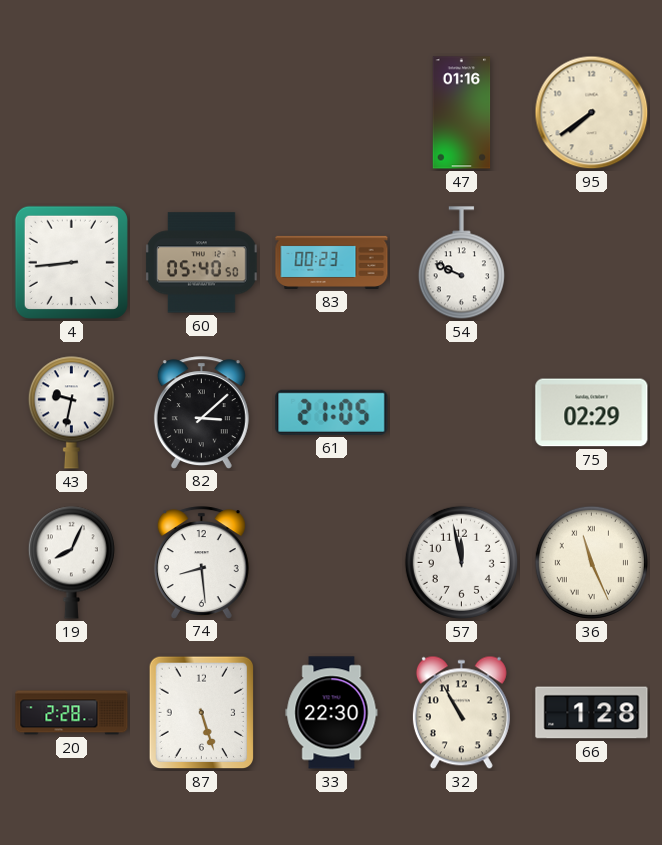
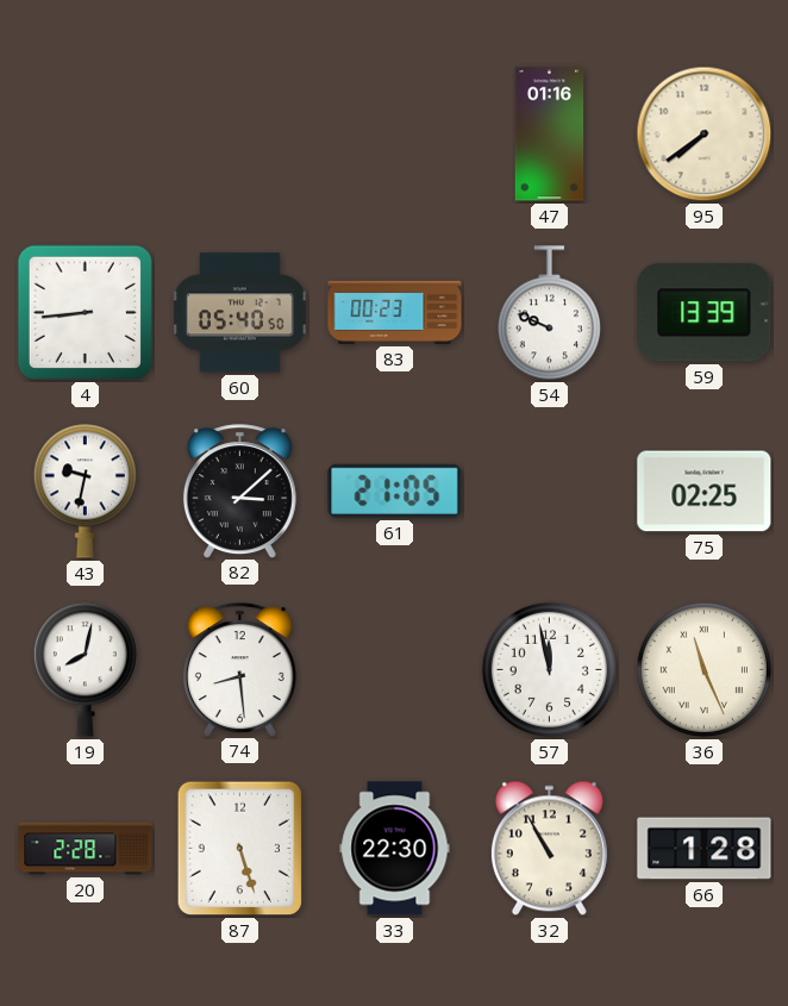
59: none -> 13:39 (705, 313)
75: 02:29 -> 02:25 (705, 492)
19: 8:04 -> 8:02 (85, 669)
